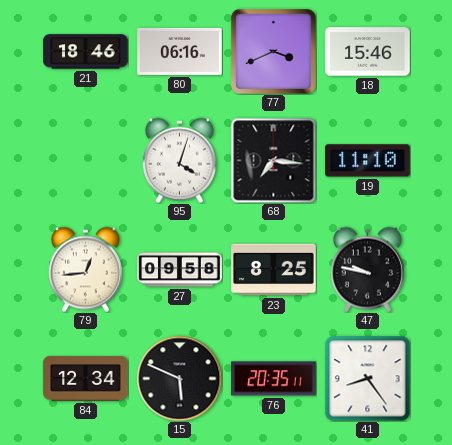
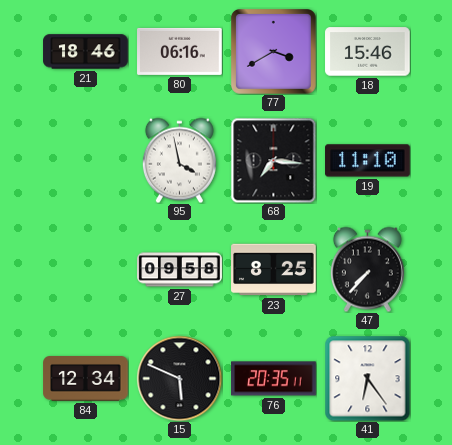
77: 3:41 -> 3:40 (273, 51)
95: 4:03 -> 3:58 (179, 160)
79: 12:44 -> none (85, 269)
47: 9:47 -> 7:37 (367, 269)
41: 8:24 -> 6:24 (367, 378)
